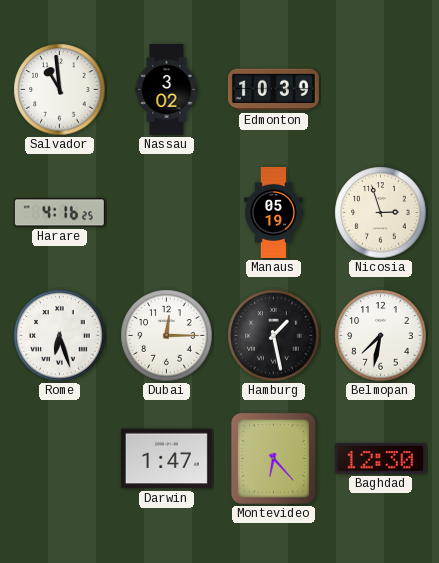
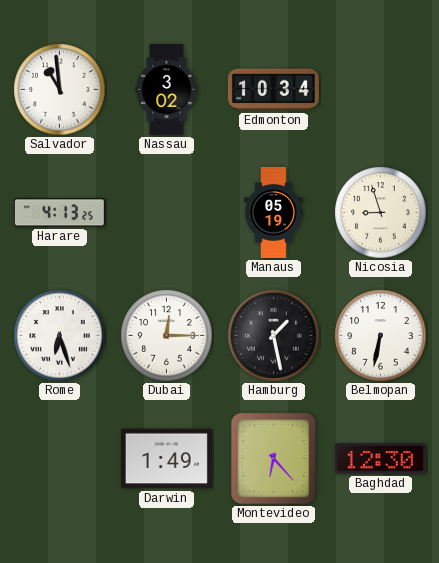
Edmonton: 10:39 -> 10:34 (273, 90)
Harare: 4:16 -> 4:13 (59, 213)
Nicosia: 2:57 -> 8:57 (381, 213)
Belmopan: 7:32 -> 6:32 (381, 336)
Darwin: 1:47 -> 1:49 (166, 459)
